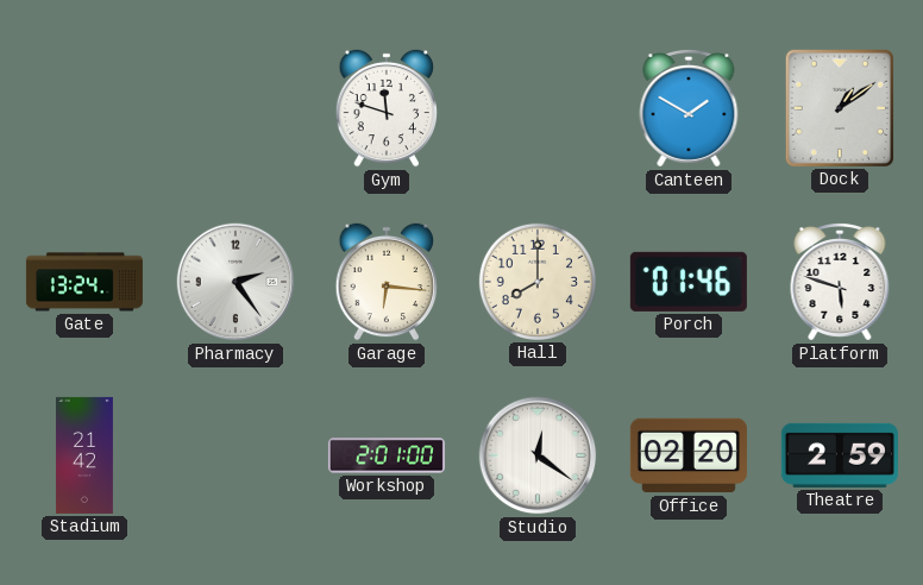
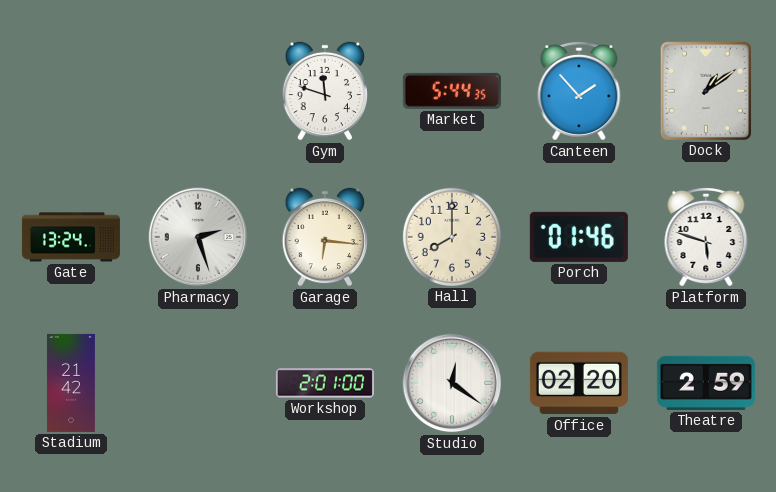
Market: none -> 5:44 (452, 91)
Canteen: 1:50 -> 1:53 (579, 92)
Pharmacy: 2:24 -> 2:27 (198, 237)
